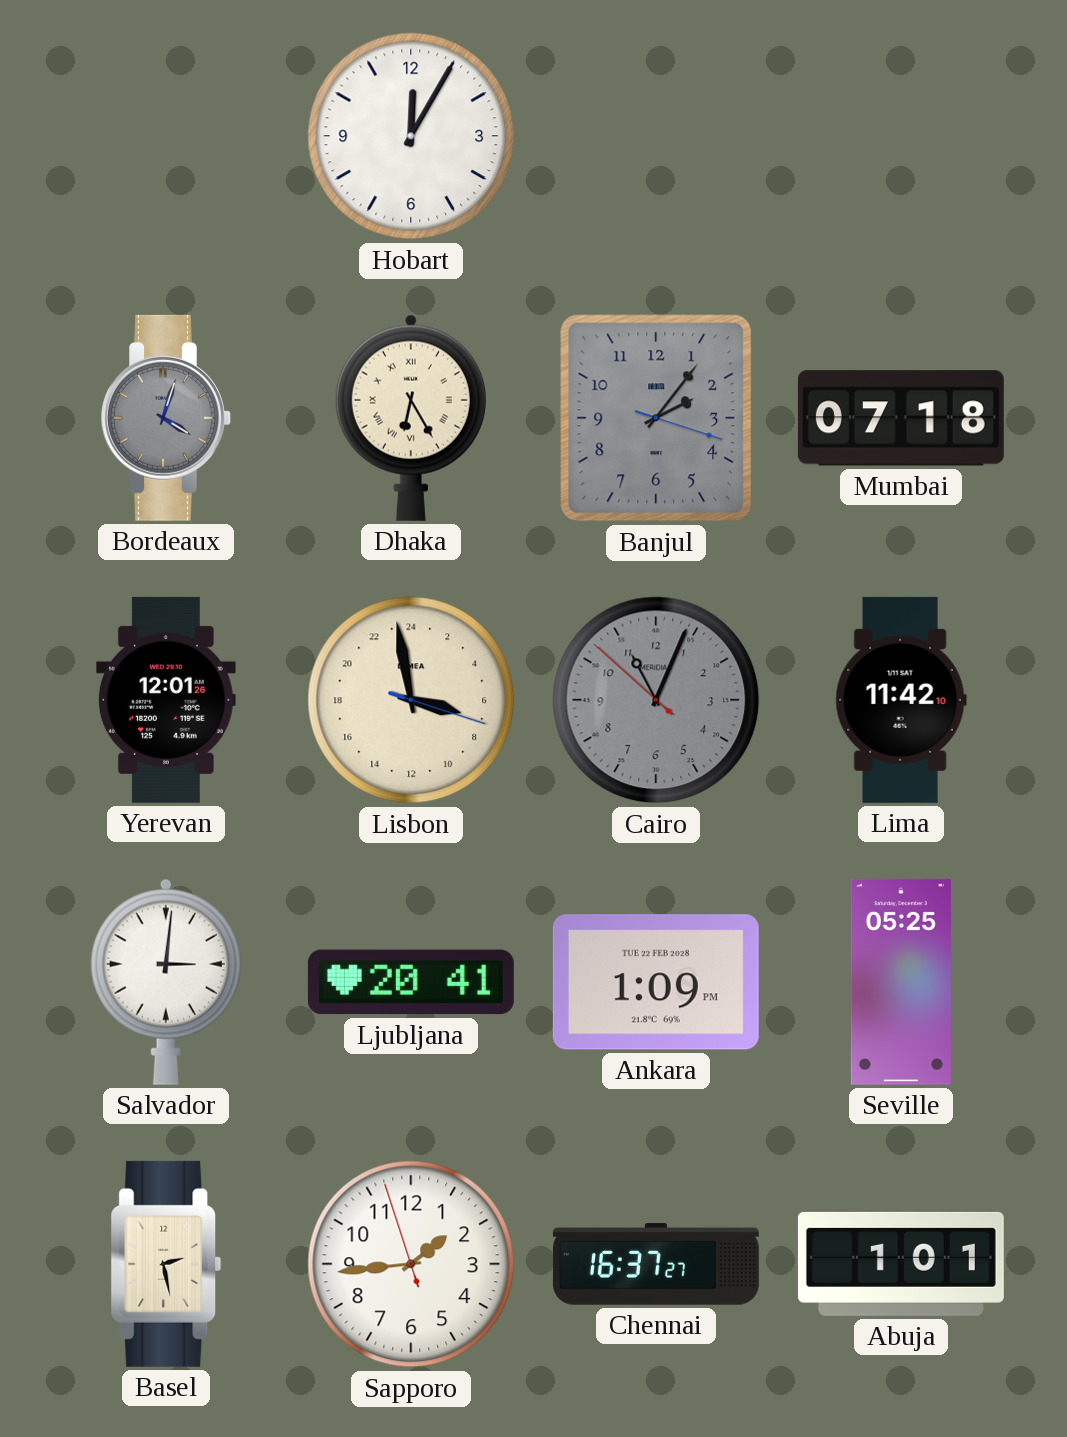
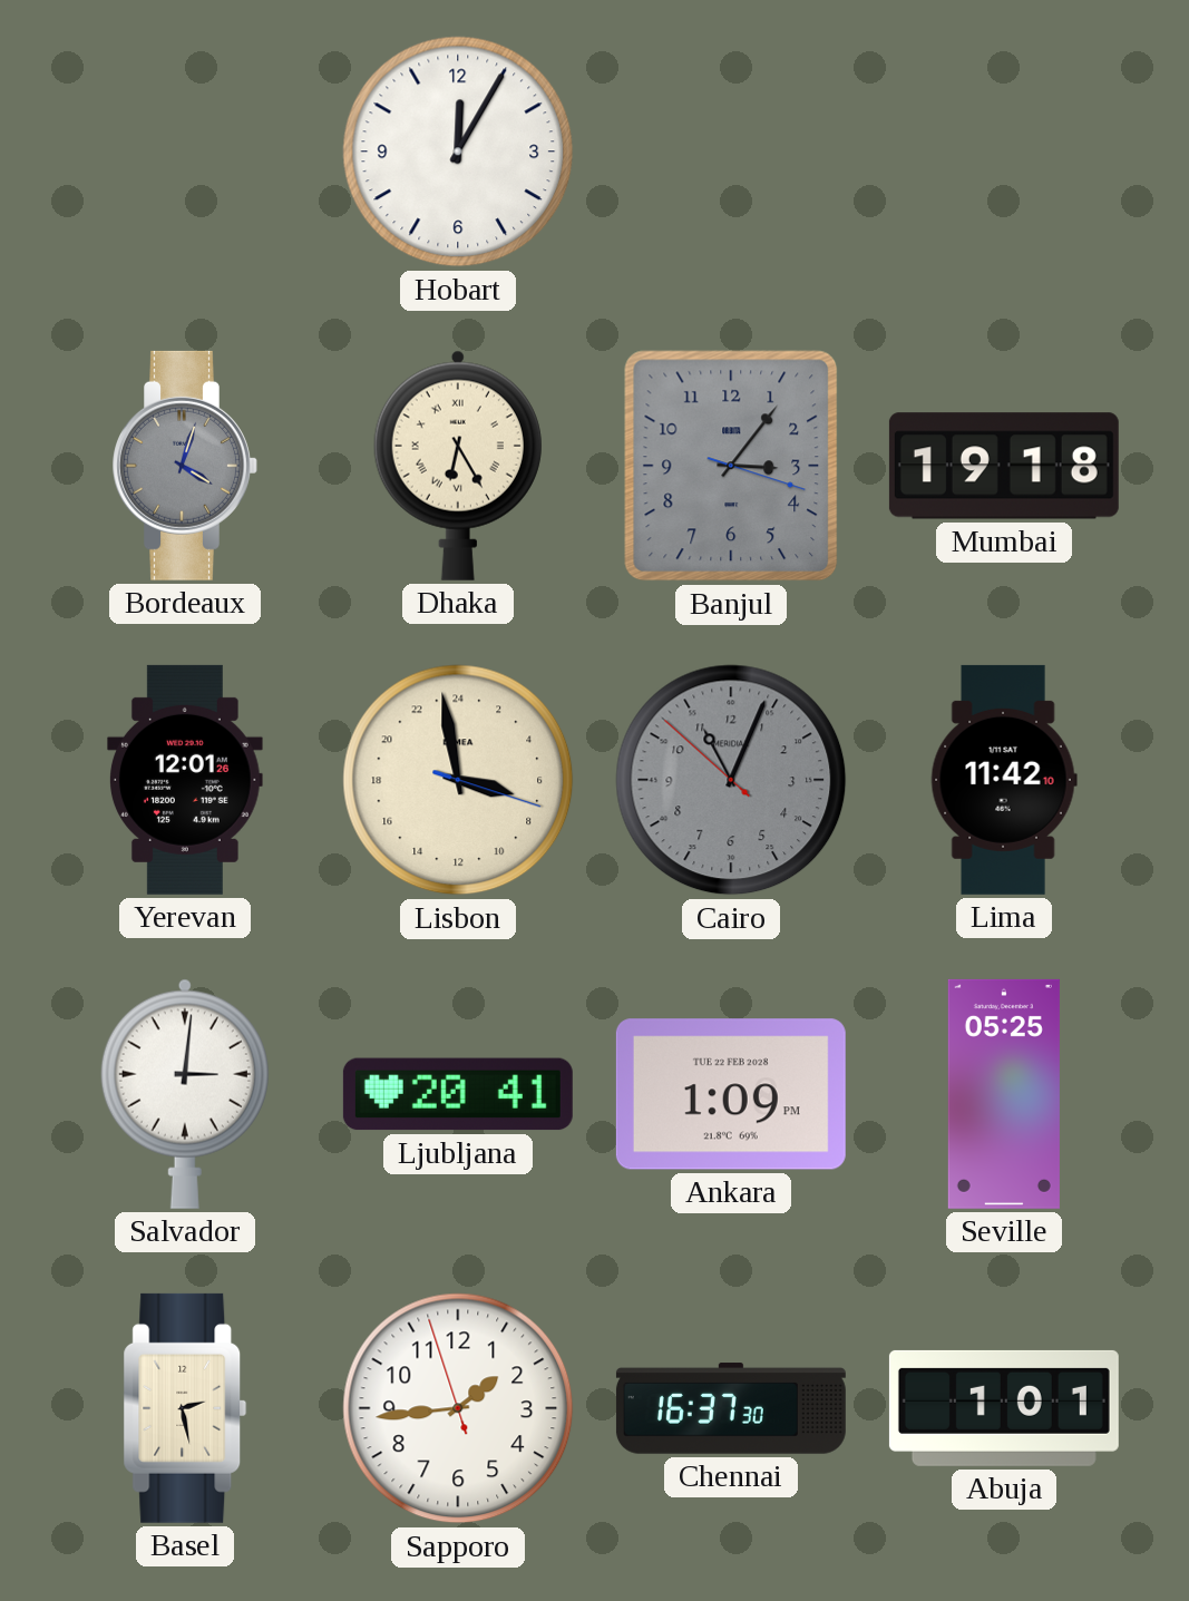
Banjul: 2:06 -> 3:06 (731, 466)
Mumbai: 07:18 -> 19:18 (1004, 466)
Chennai: 16:37:27 -> 16:37:30 (731, 1408)
